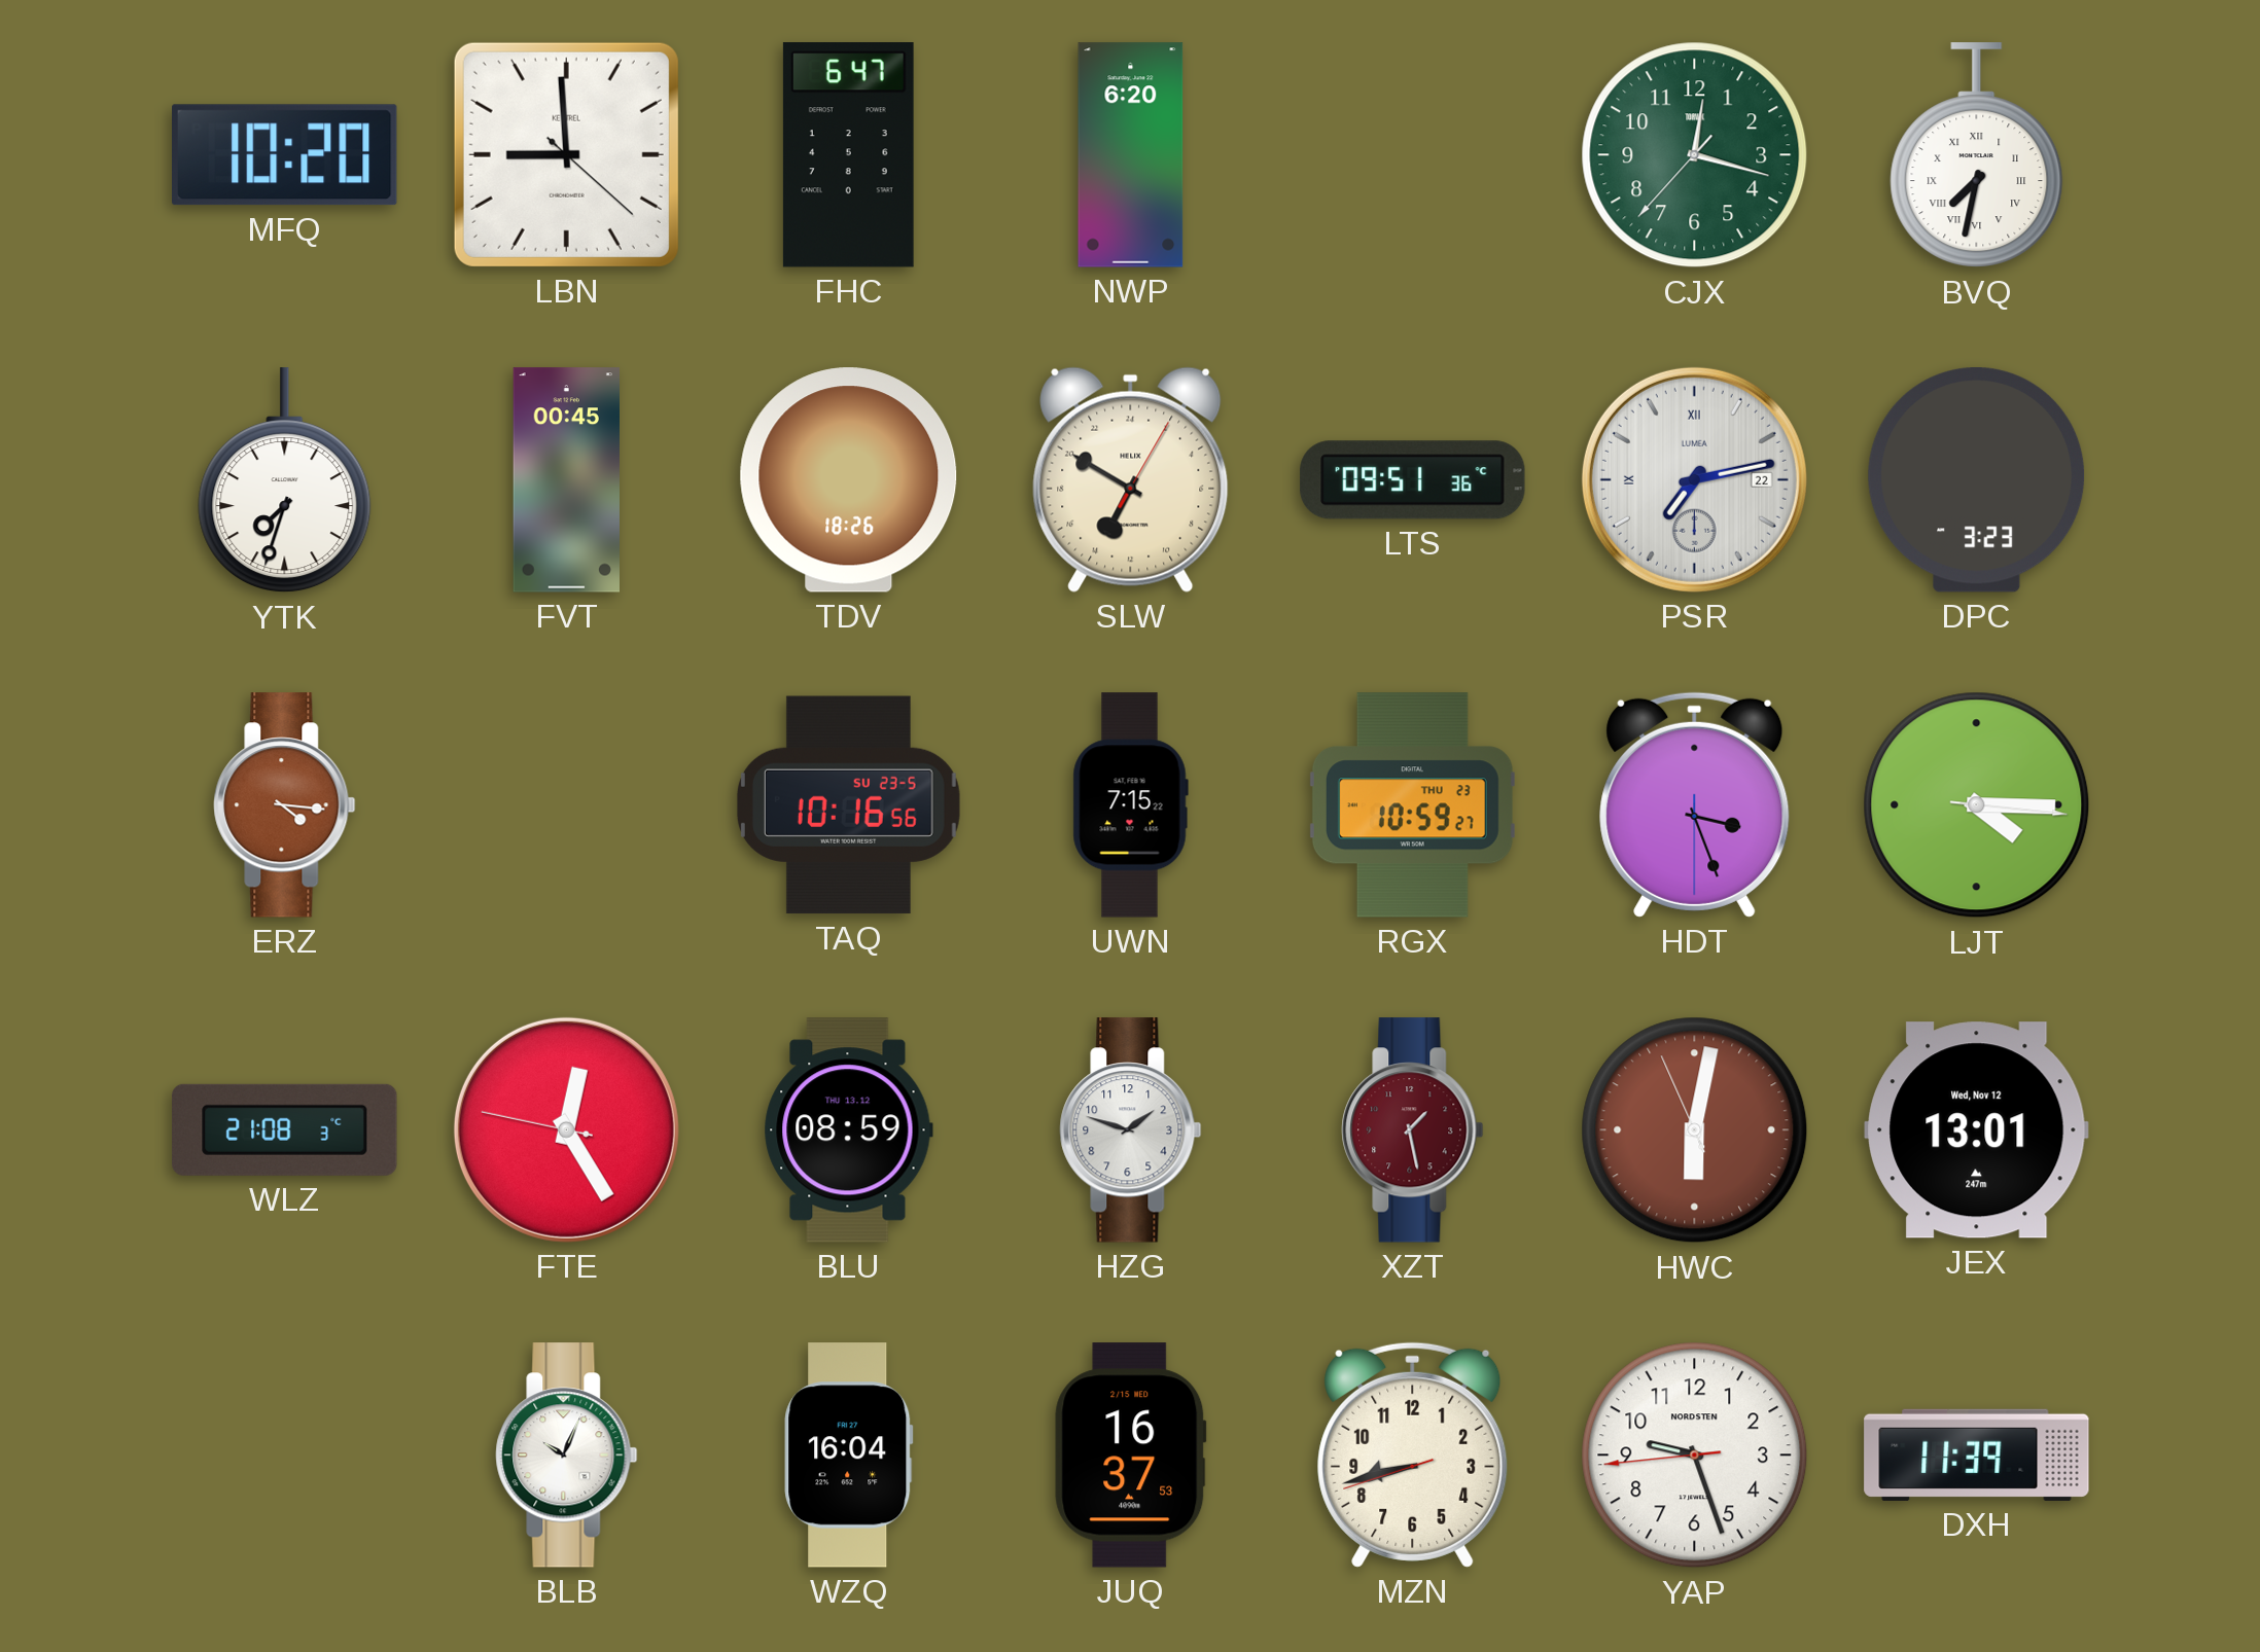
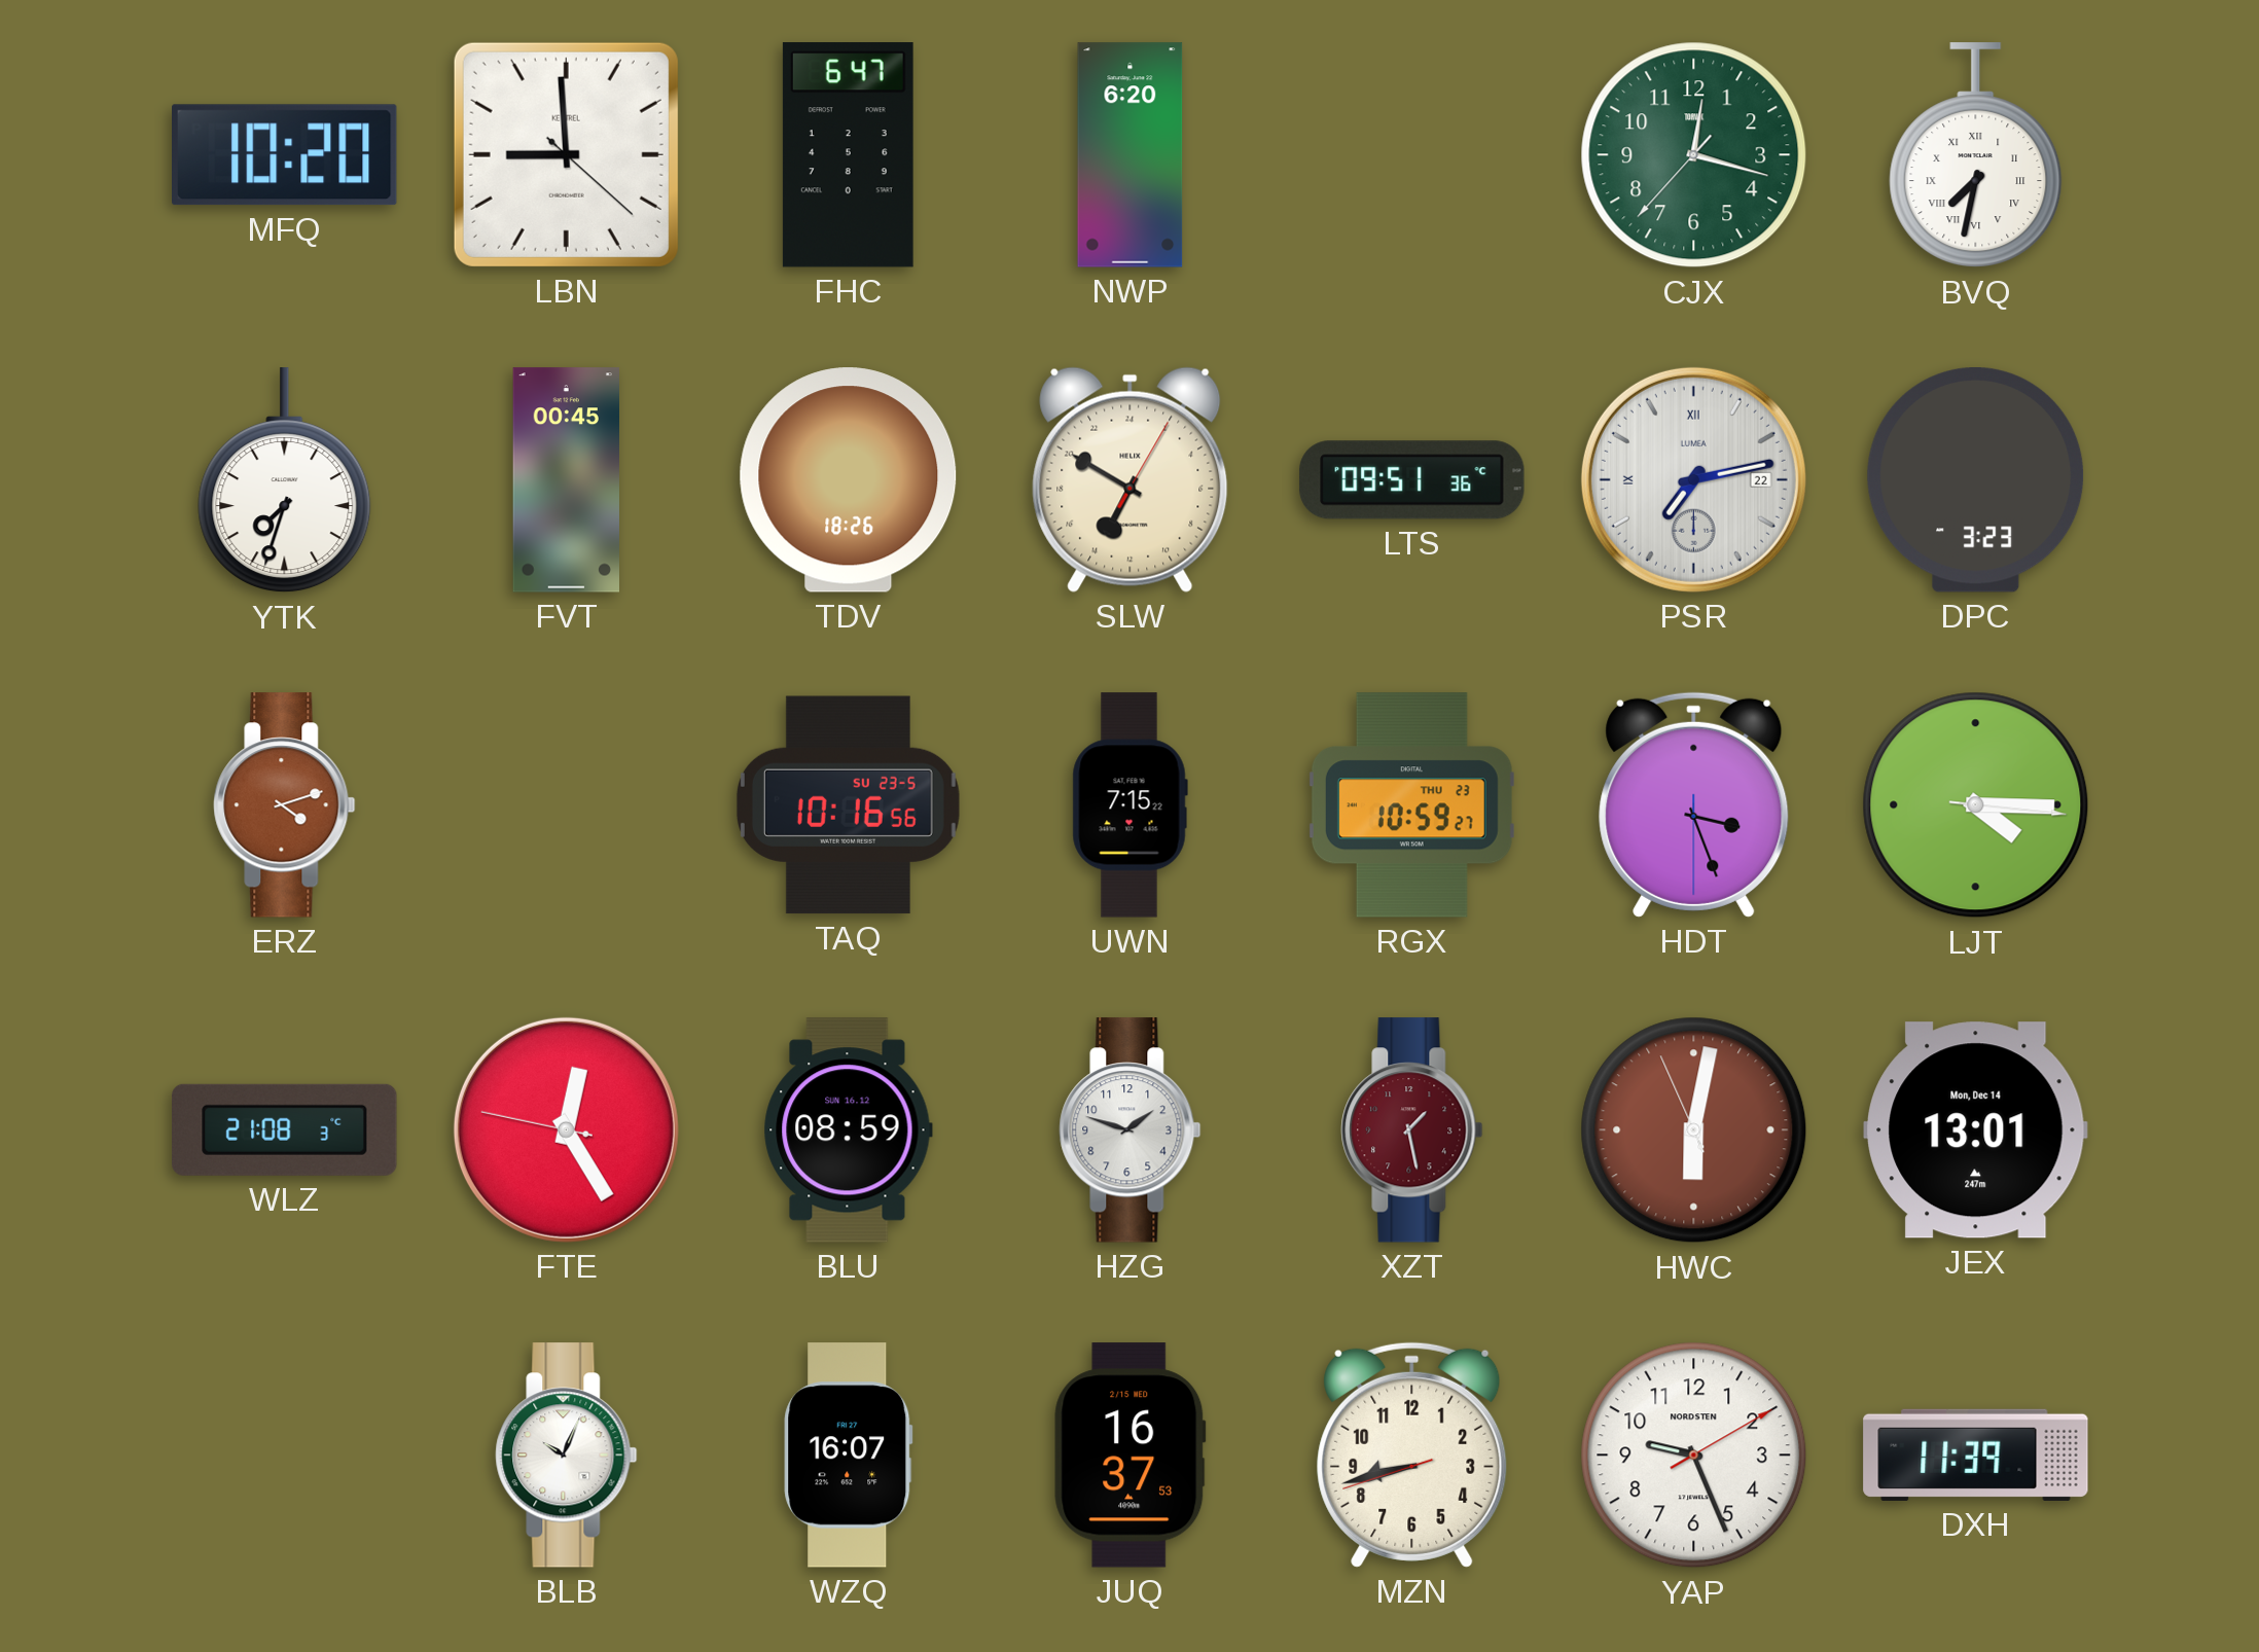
ERZ: 4:16 -> 4:12 (285, 805)
BLU date: THU 13.12 -> SUN 16.12 (848, 1130)
JEX date: Wed, Nov 12 -> Mon, Dec 14 (1976, 1130)
WZQ: 16:04 -> 16:07 (849, 1456)
YAP: 9:26:44 -> 9:26:10 (1694, 1456)
